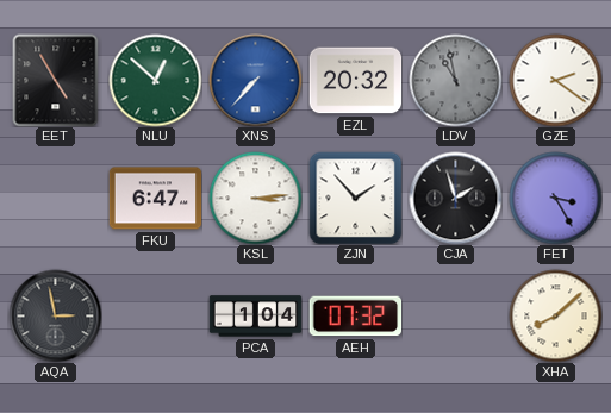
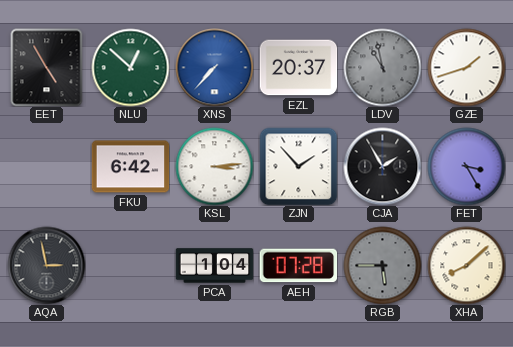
EZL: 20:32 -> 20:37 (298, 68)
GZE: 2:21 -> 1:42 (466, 67)
FKU: 6:47 -> 6:42 (130, 167)
CJA: 1:57 -> 1:55 (382, 166)
AEH: 07:32 -> 07:28 (298, 266)
RGB: none -> 5:45 (382, 265)
